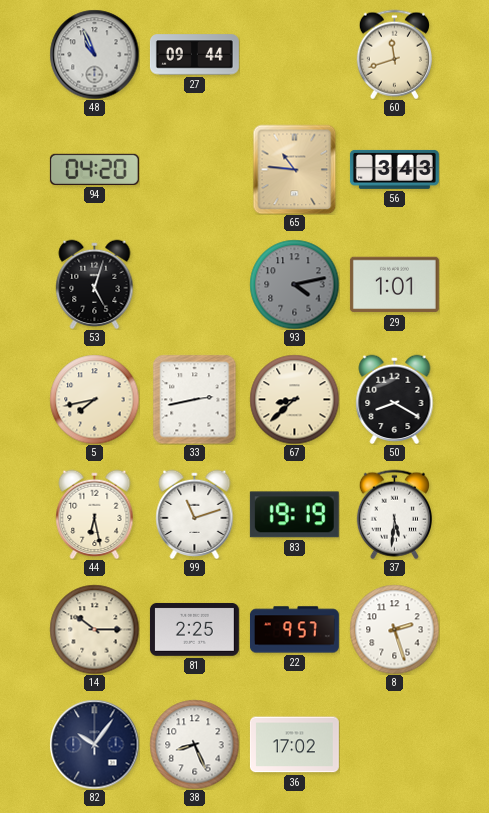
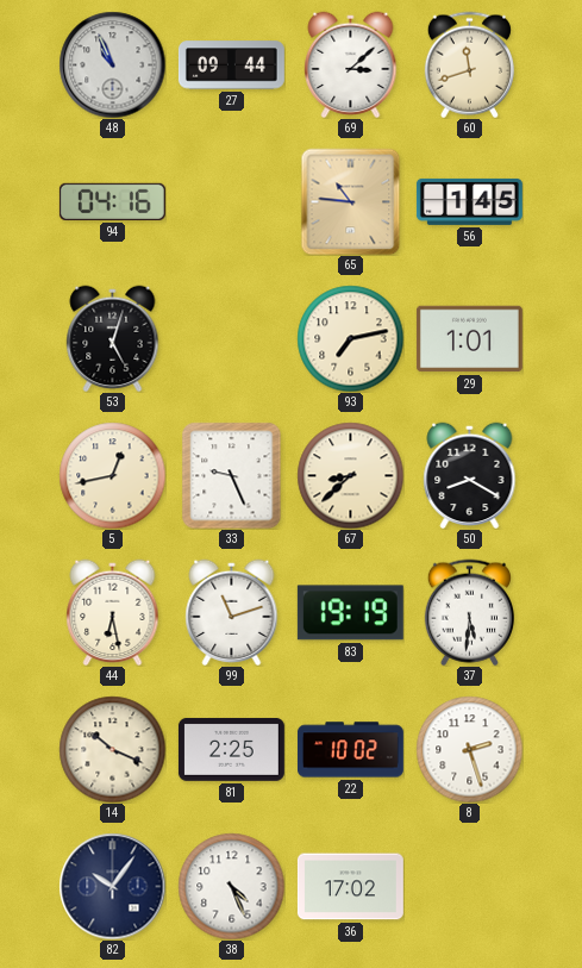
69: none -> 3:08 (351, 64)
94: 04:20 -> 04:16 (112, 201)
56: 3:43 -> 1:45 (469, 201)
93: 4:13 -> 7:13 (350, 338)
93 dial: grey -> cream (350, 338)
5: 7:43 -> 12:43 (112, 475)
33: 2:43 -> 9:26 (232, 475)
14: 10:15 -> 10:19 (112, 749)
22: 9:57 -> 10:02 (350, 750)
38: 8:26 -> 4:26 (231, 886)
